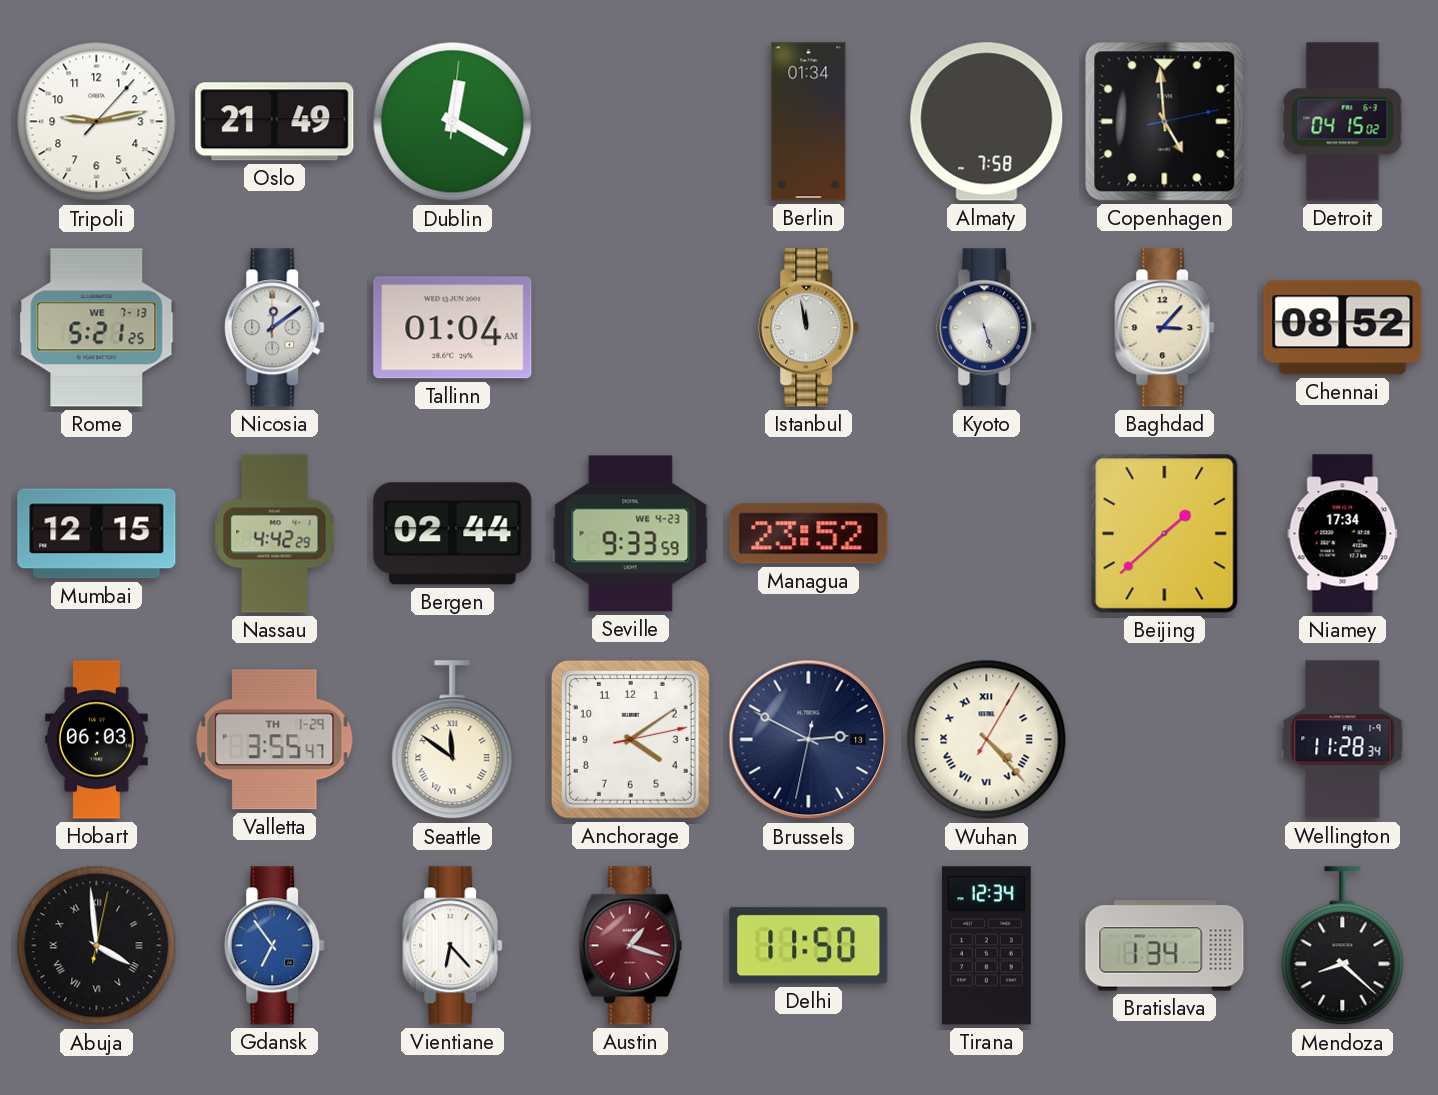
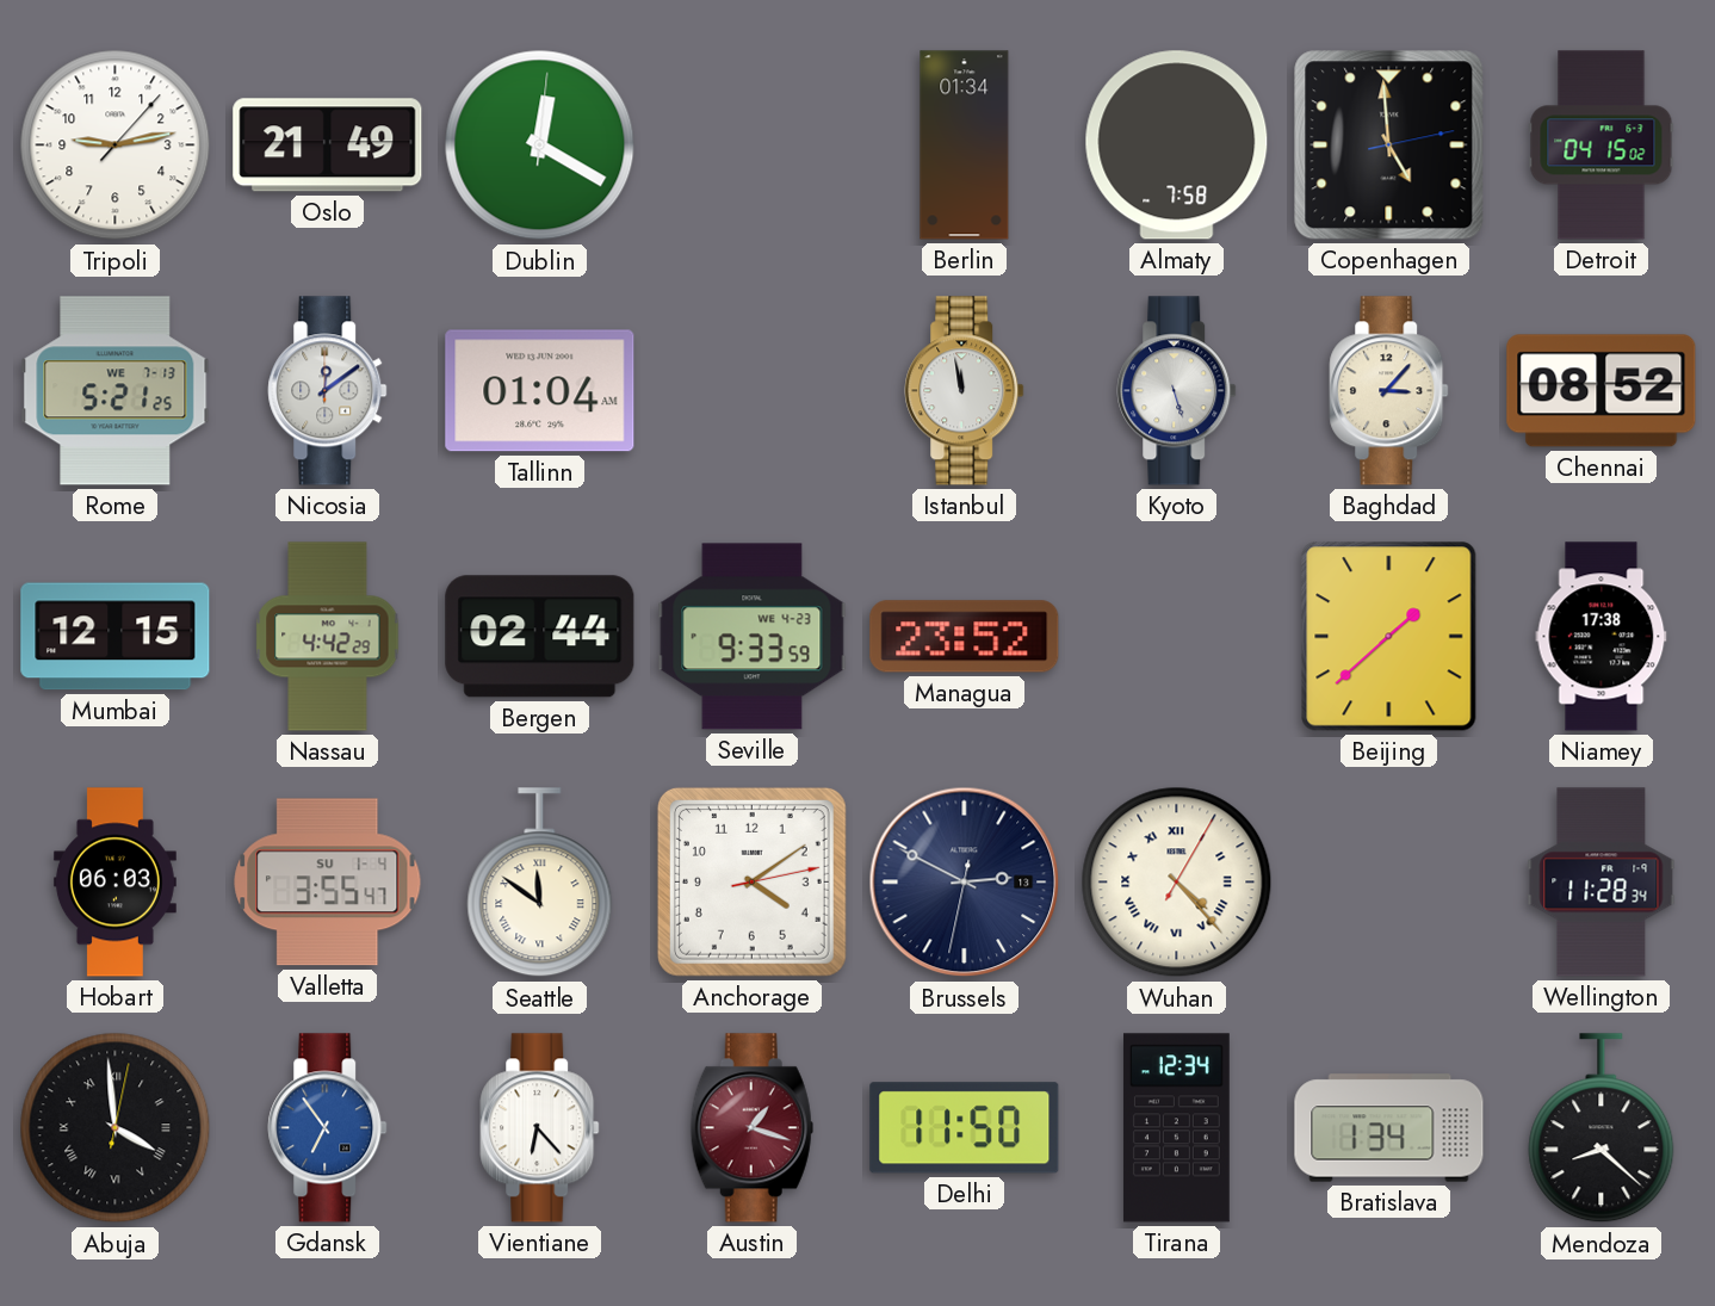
Niamey: 17:34 -> 17:38 (1602, 637)
Valletta date: TH 1-29 -> SU 1-4 (328, 883)
